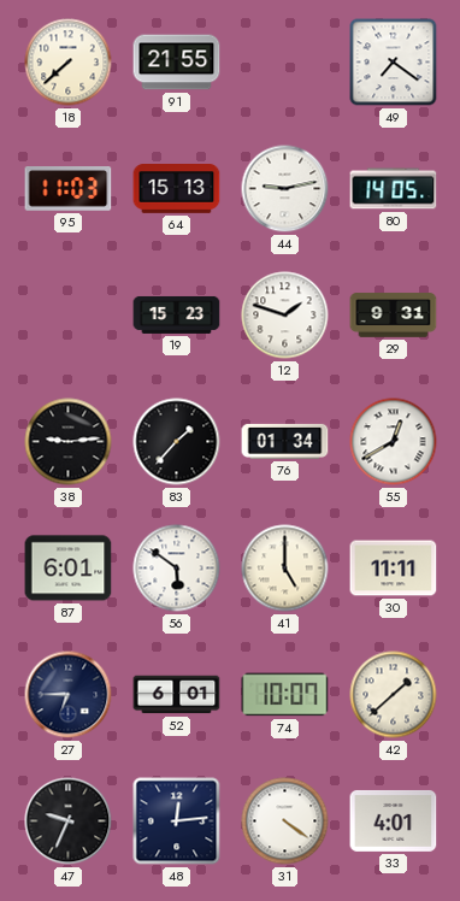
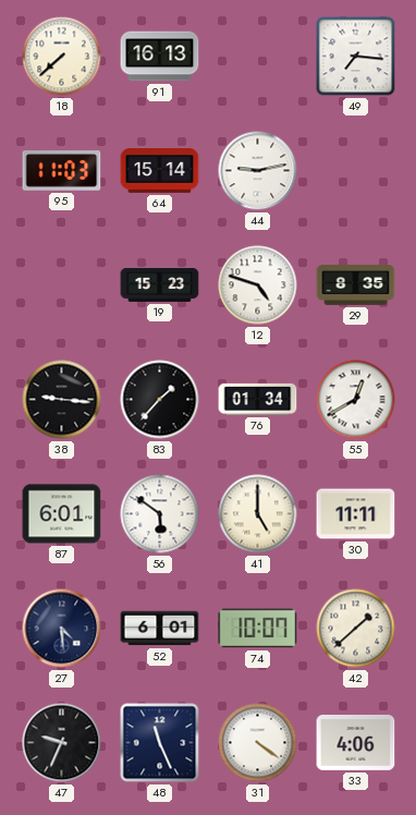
91: 21:55 -> 16:13 (160, 57)
49: 7:21 -> 7:16 (356, 57)
64: 15:13 -> 15:14 (160, 171)
80: 14:05 -> none (394, 189)
12: 1:48 -> 4:48 (258, 285)
29: 9:31 -> 8:35 (356, 285)
38: 9:14 -> 9:16 (62, 400)
27: 6:45 -> 4:29 (62, 629)
48: 12:14 -> 11:26 (160, 743)
33: 4:01 -> 4:06 (356, 742)
